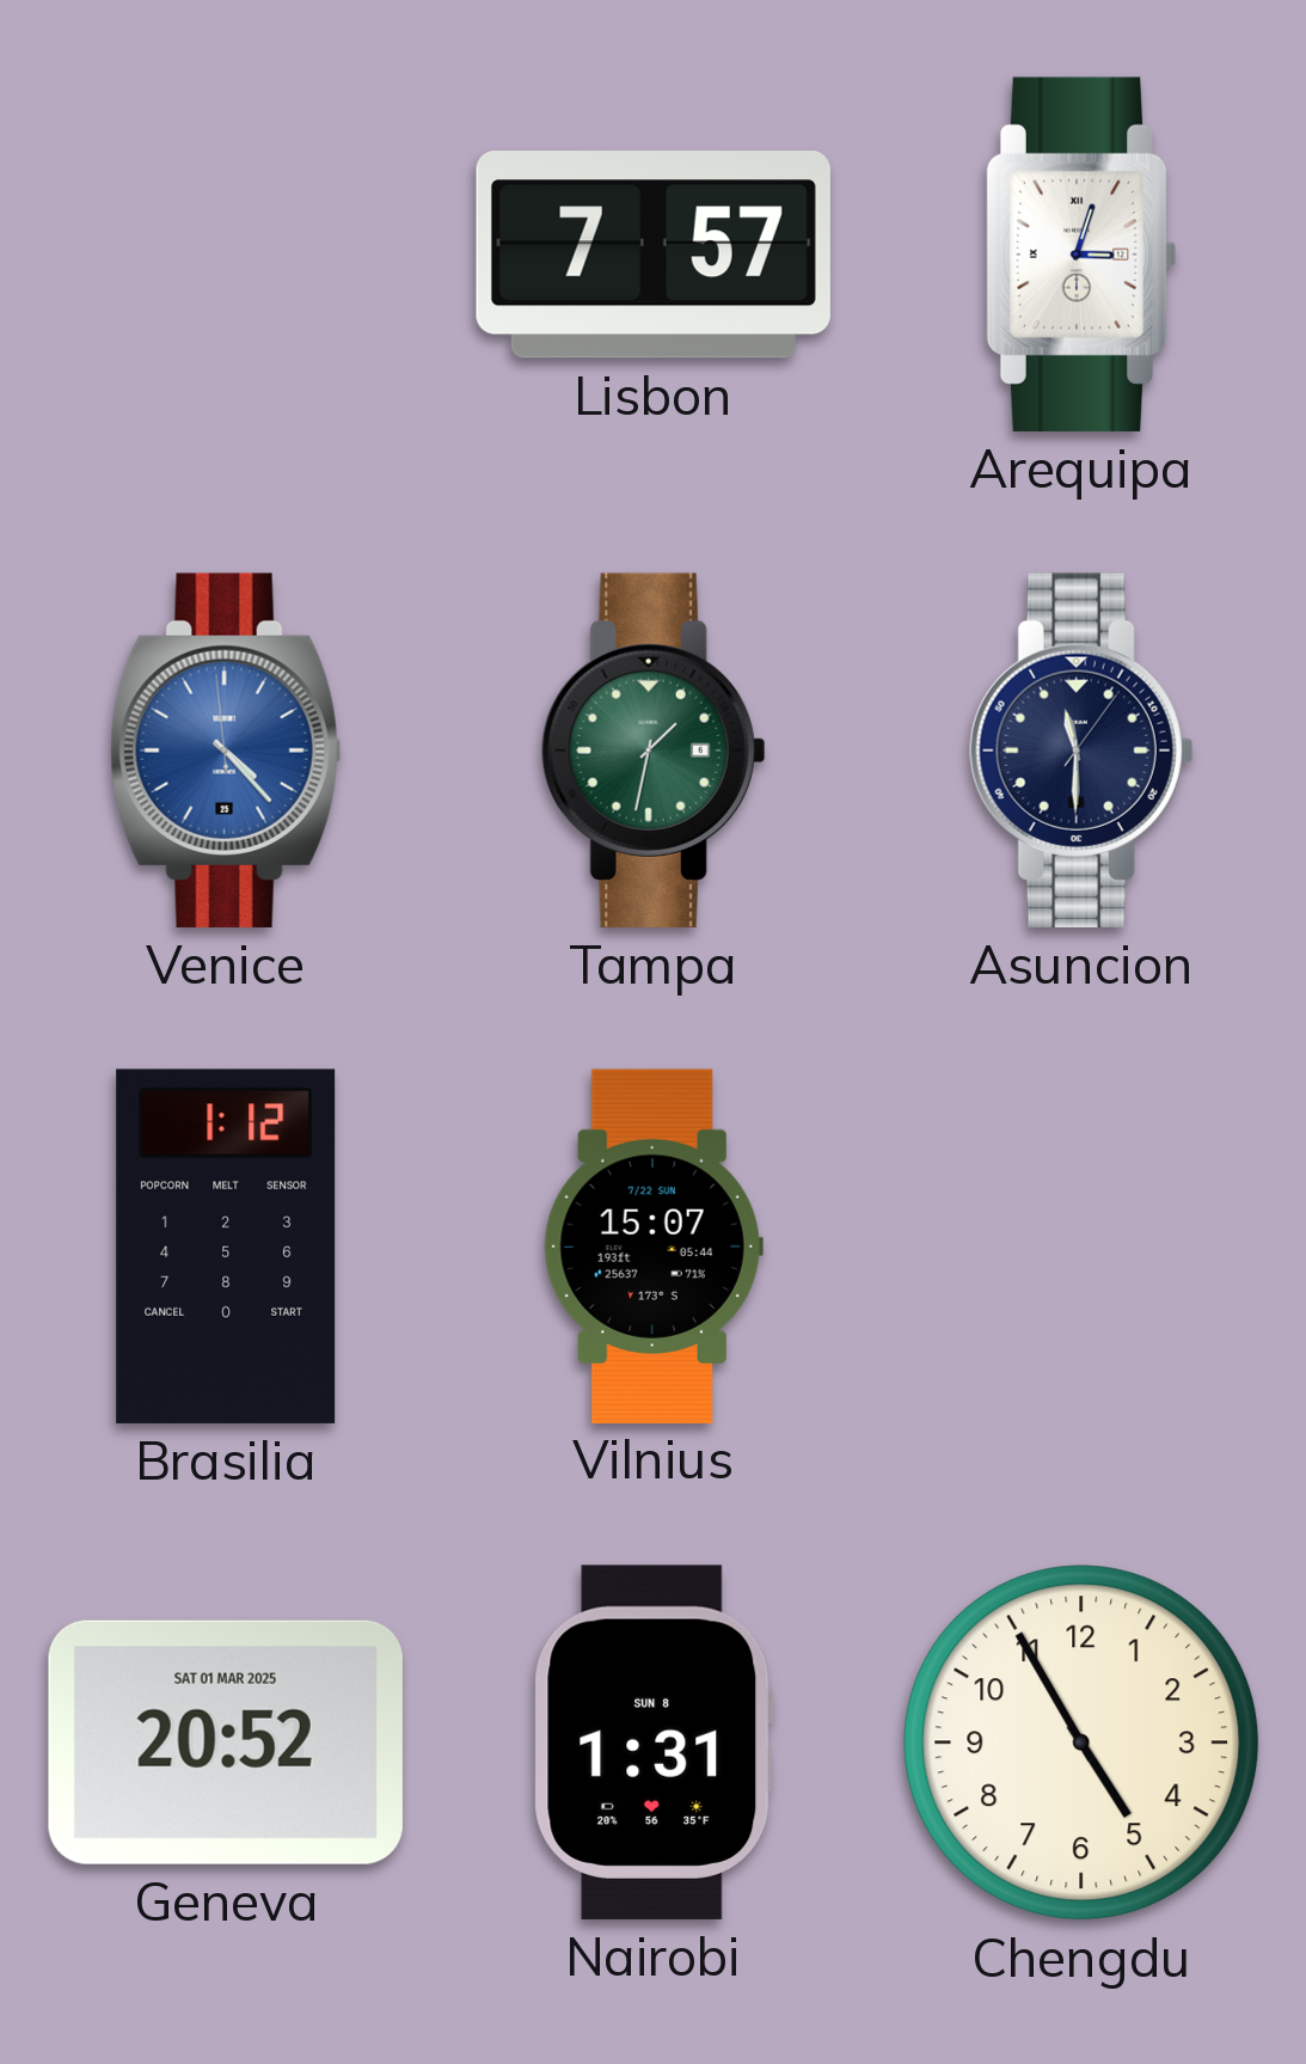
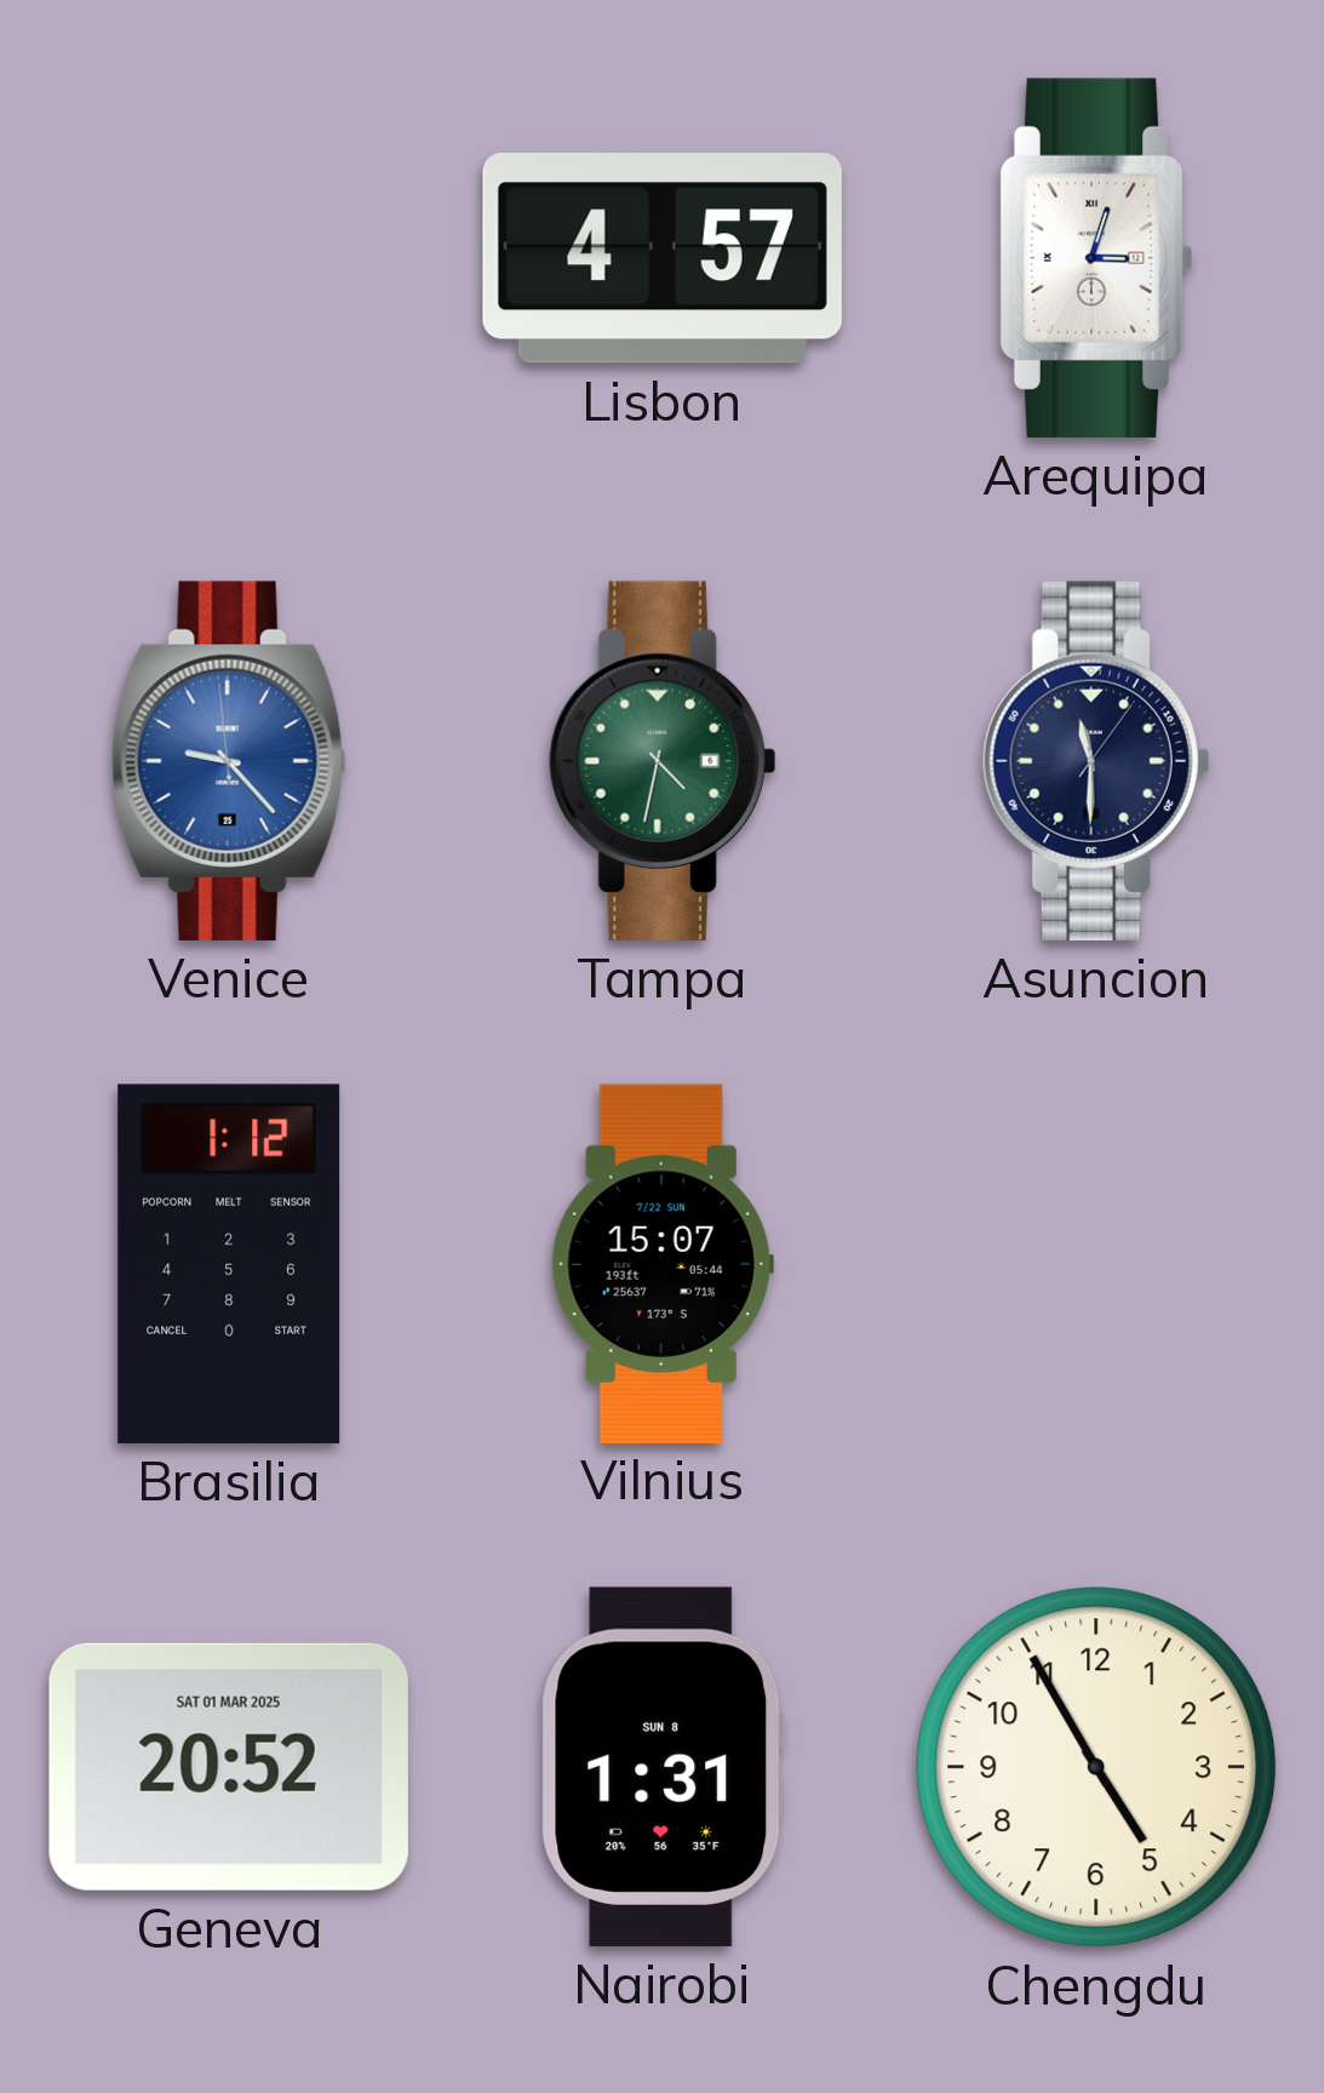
Lisbon: 7:57 -> 4:57 (663, 259)
Venice: 4:22 -> 9:22 (229, 761)
Tampa: 1:32 -> 4:32 (663, 761)
